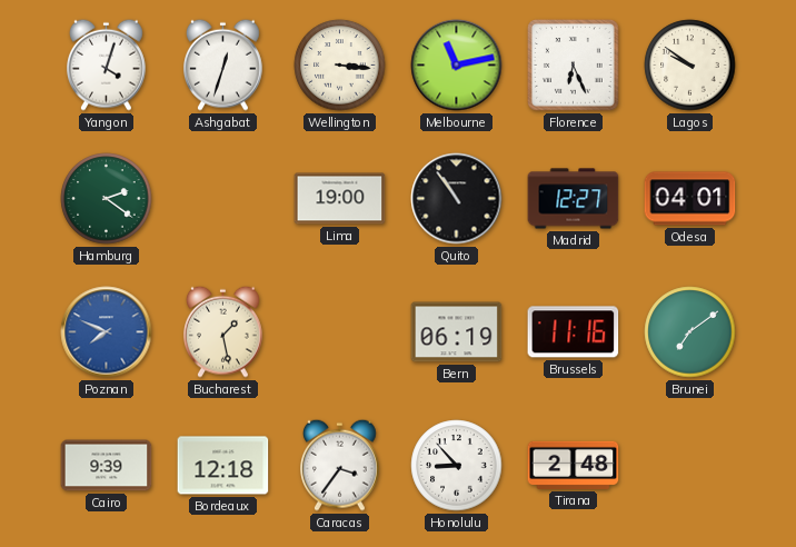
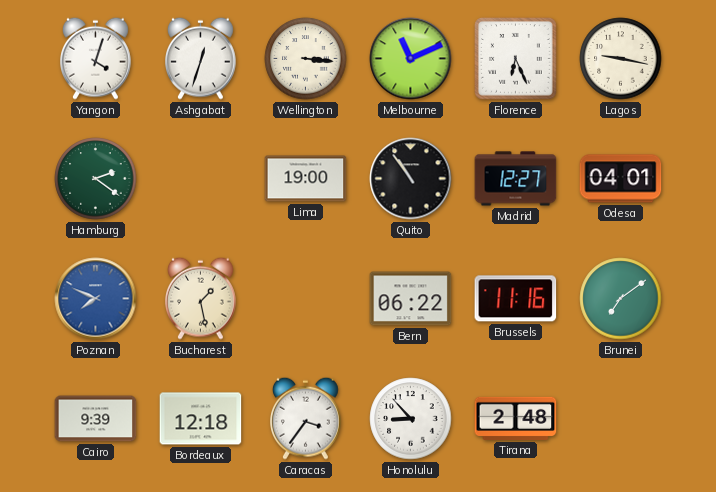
Melbourne: 11:13 -> 11:11 (411, 59)
Lagos: 9:51 -> 9:17 (621, 59)
Bern: 06:19 -> 06:22 (411, 299)
